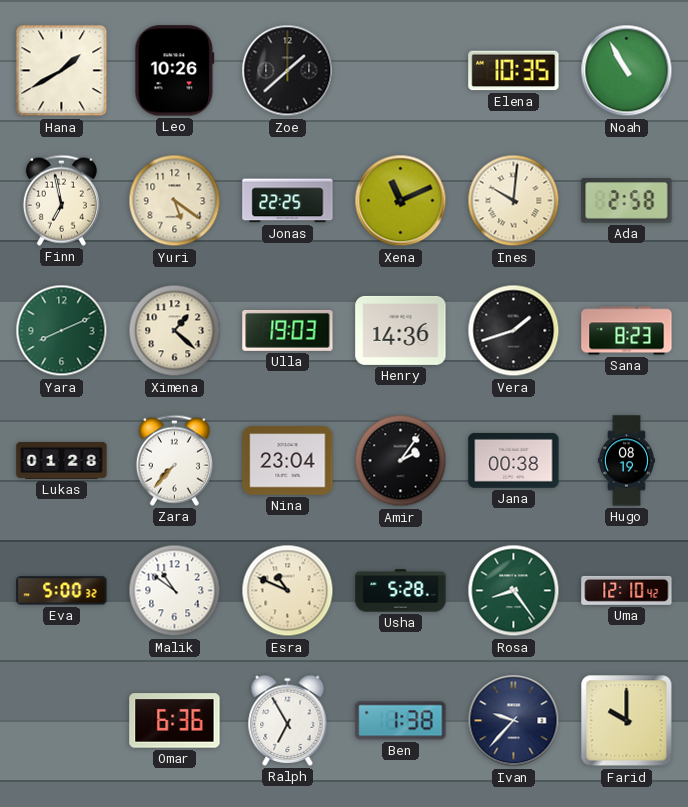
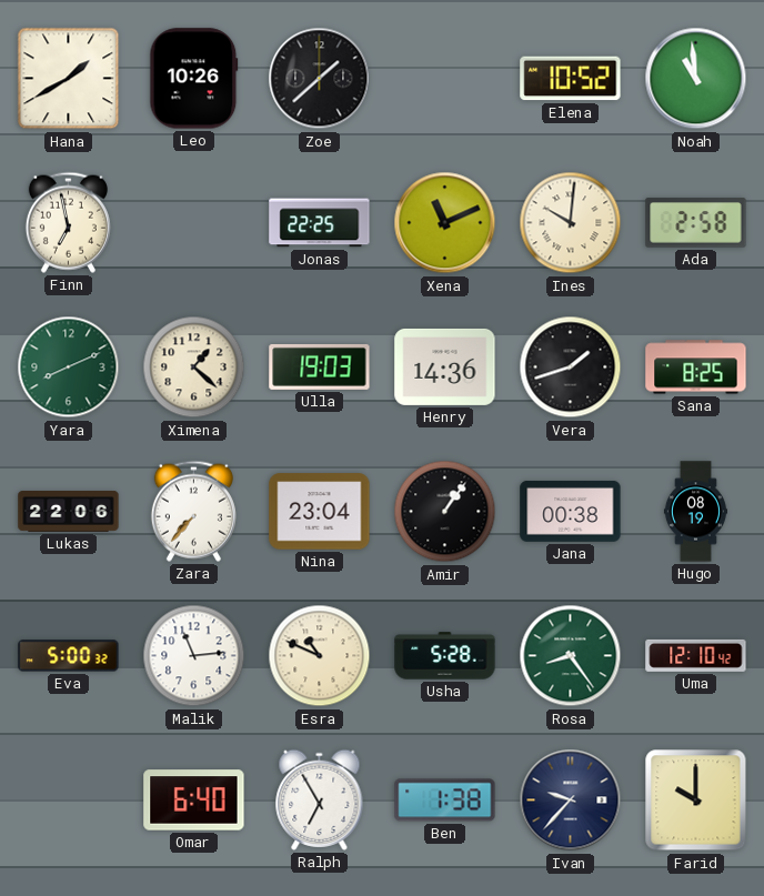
Elena: 10:35 -> 10:52 (571, 79)
Noah: 10:55 -> 10:59 (696, 79)
Yuri: 5:21 -> none (175, 201)
Sana: 8:23 -> 8:25 (696, 368)
Lukas: 01:28 -> 22:06 (69, 512)
Amir: 2:06 -> 1:06 (445, 512)
Malik: 10:51 -> 11:14 (194, 656)
Omar: 6:36 -> 6:40 (194, 801)
